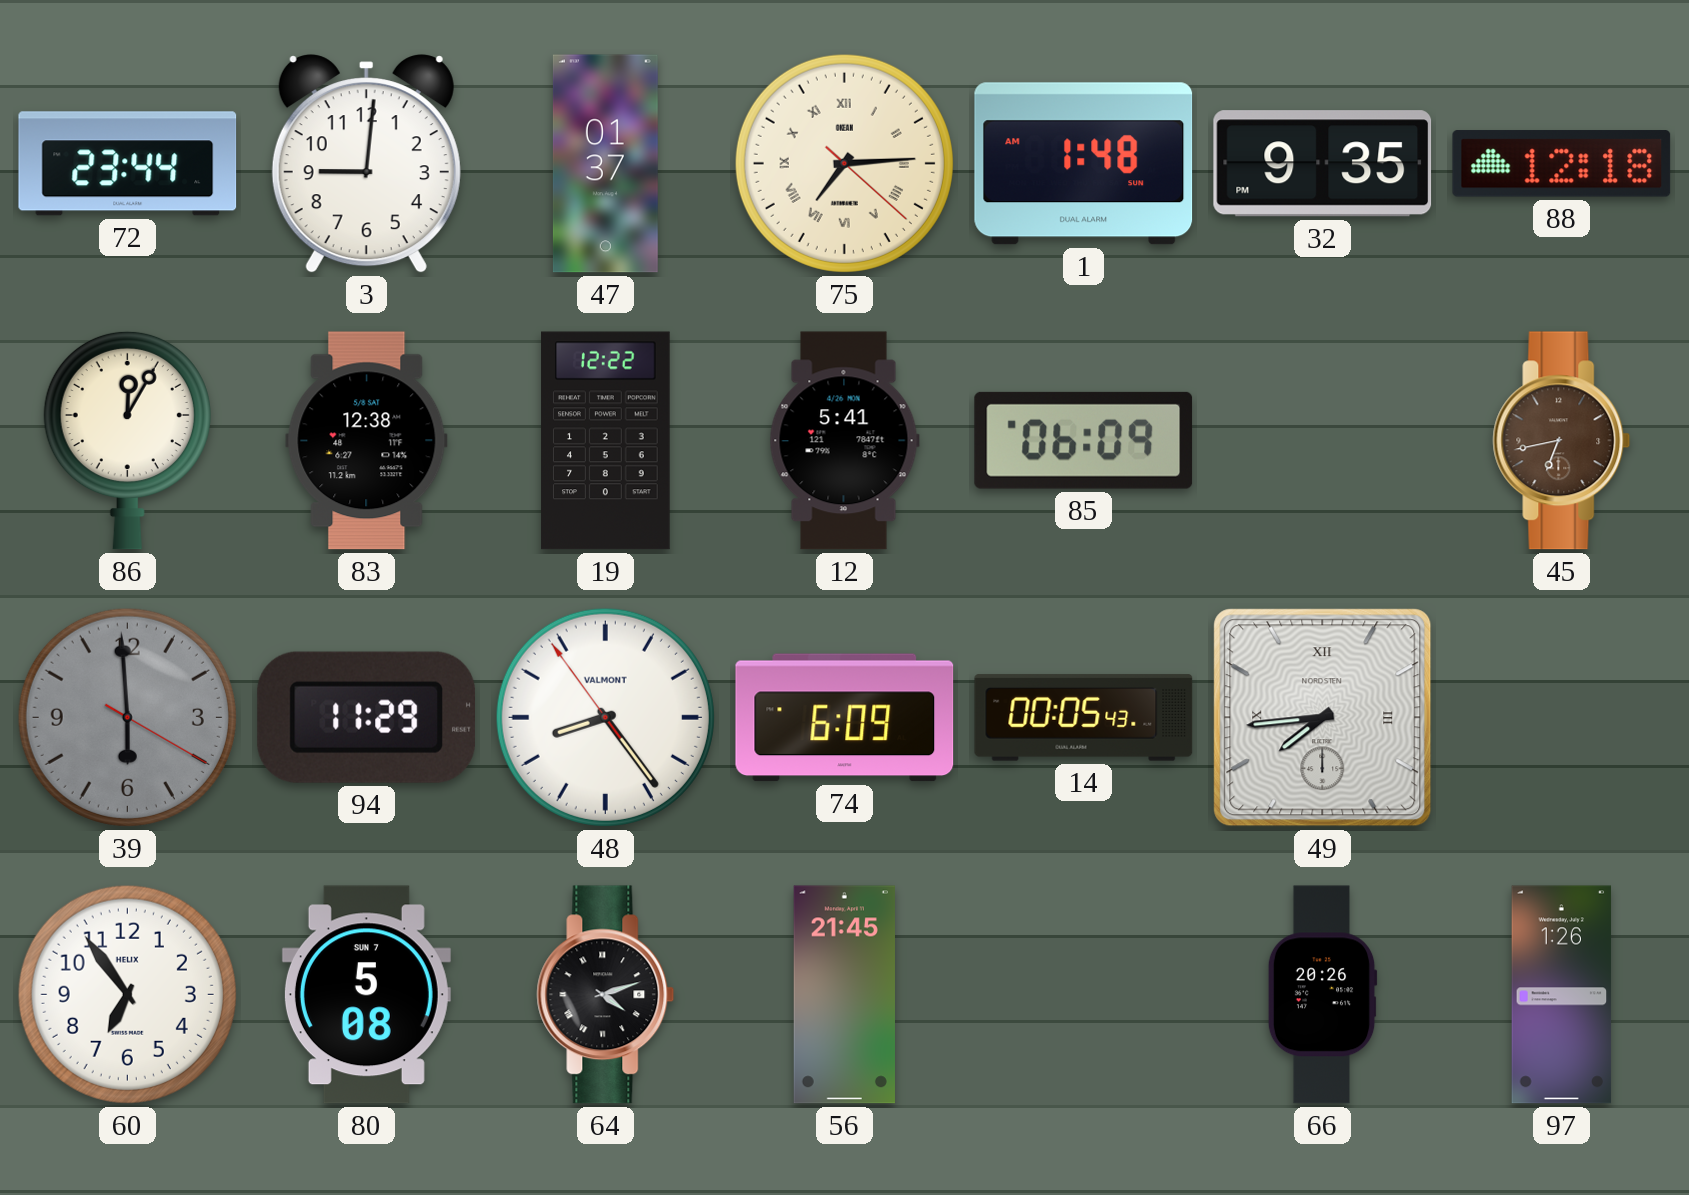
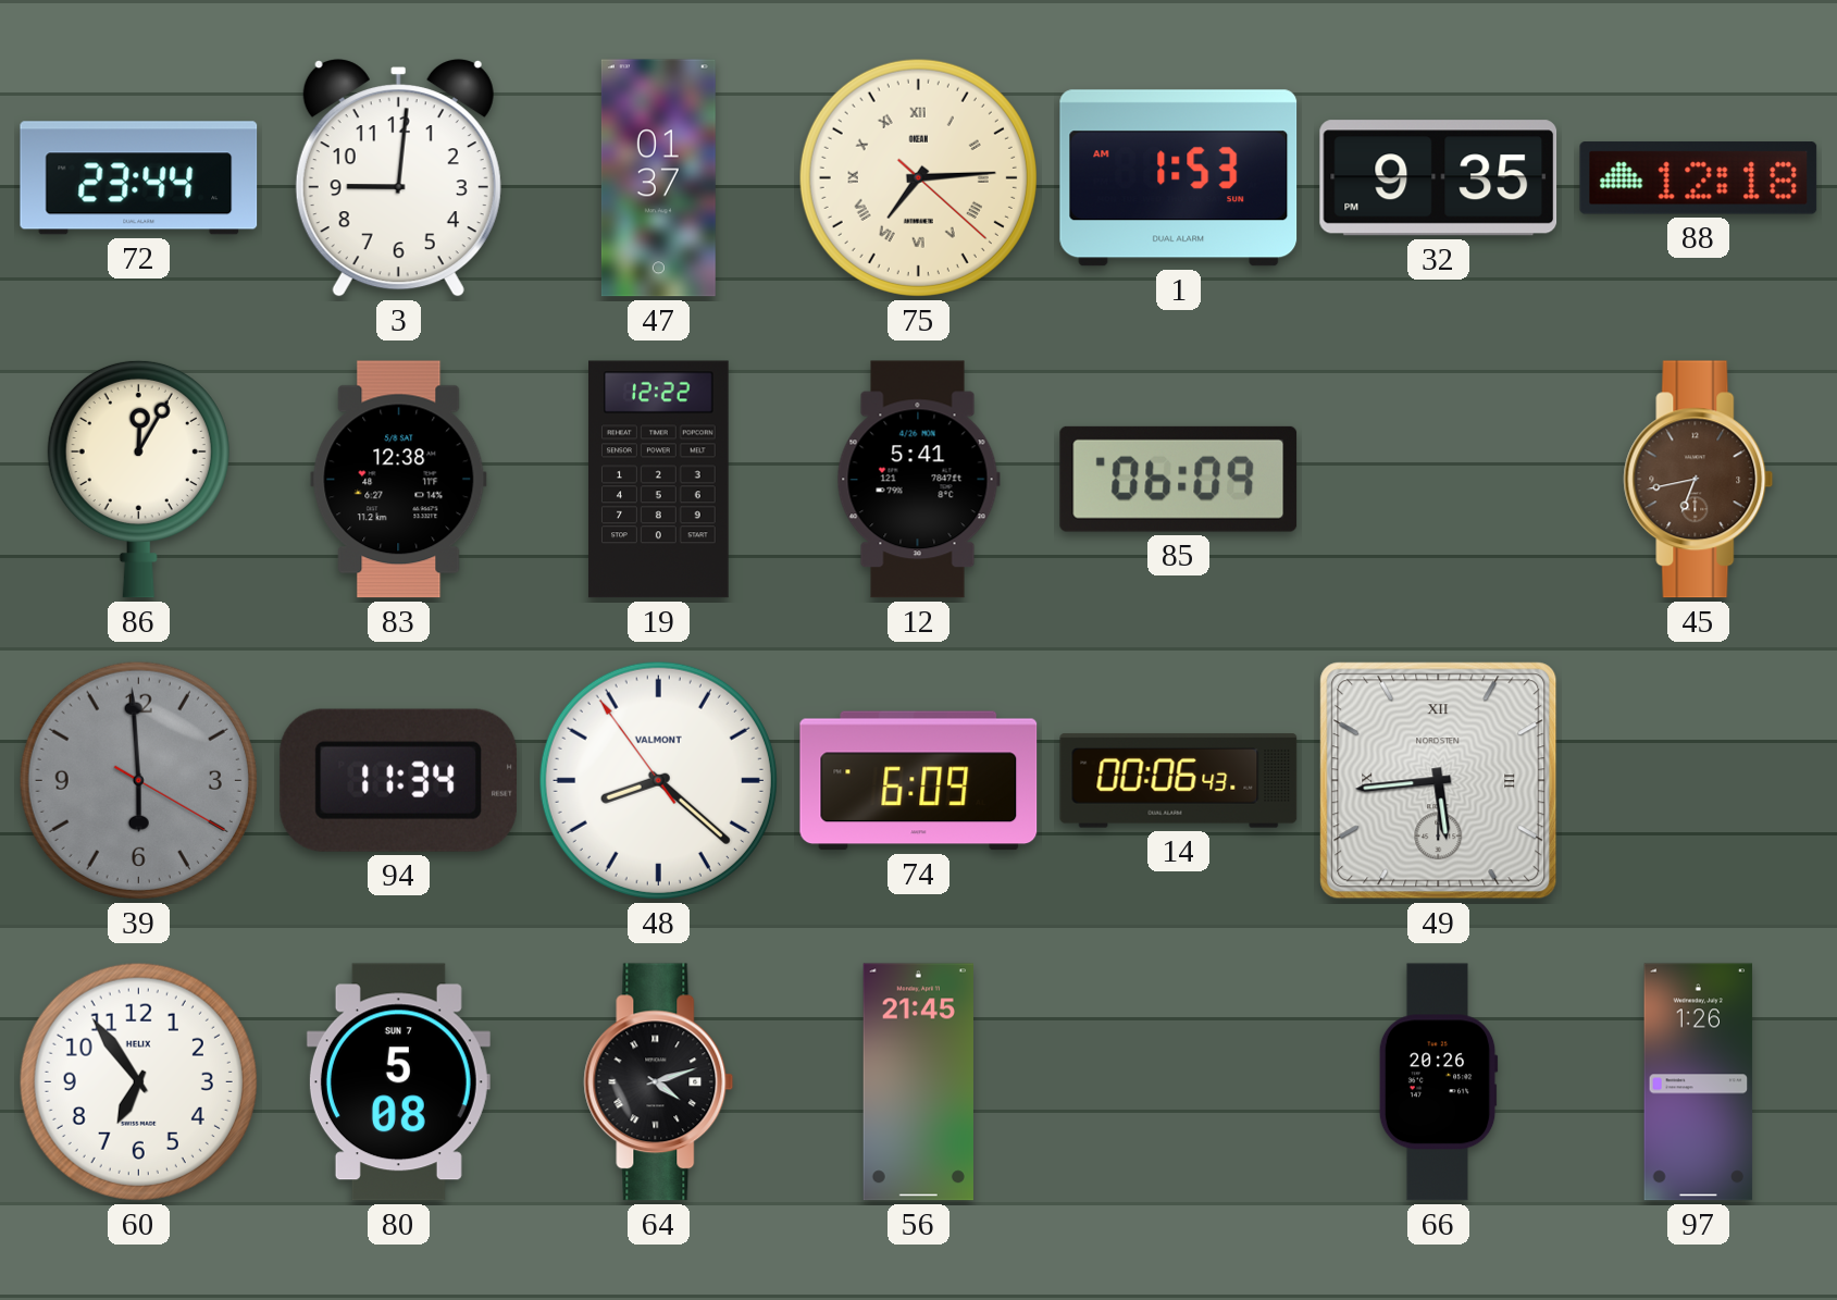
1: 1:48 -> 1:53 (1179, 178)
94: 11:29 -> 11:34 (398, 780)
48: 8:23 -> 8:21 (658, 780)
14: 00:05 -> 00:06 (1179, 781)
49: 7:44 -> 5:44 (1439, 781)
